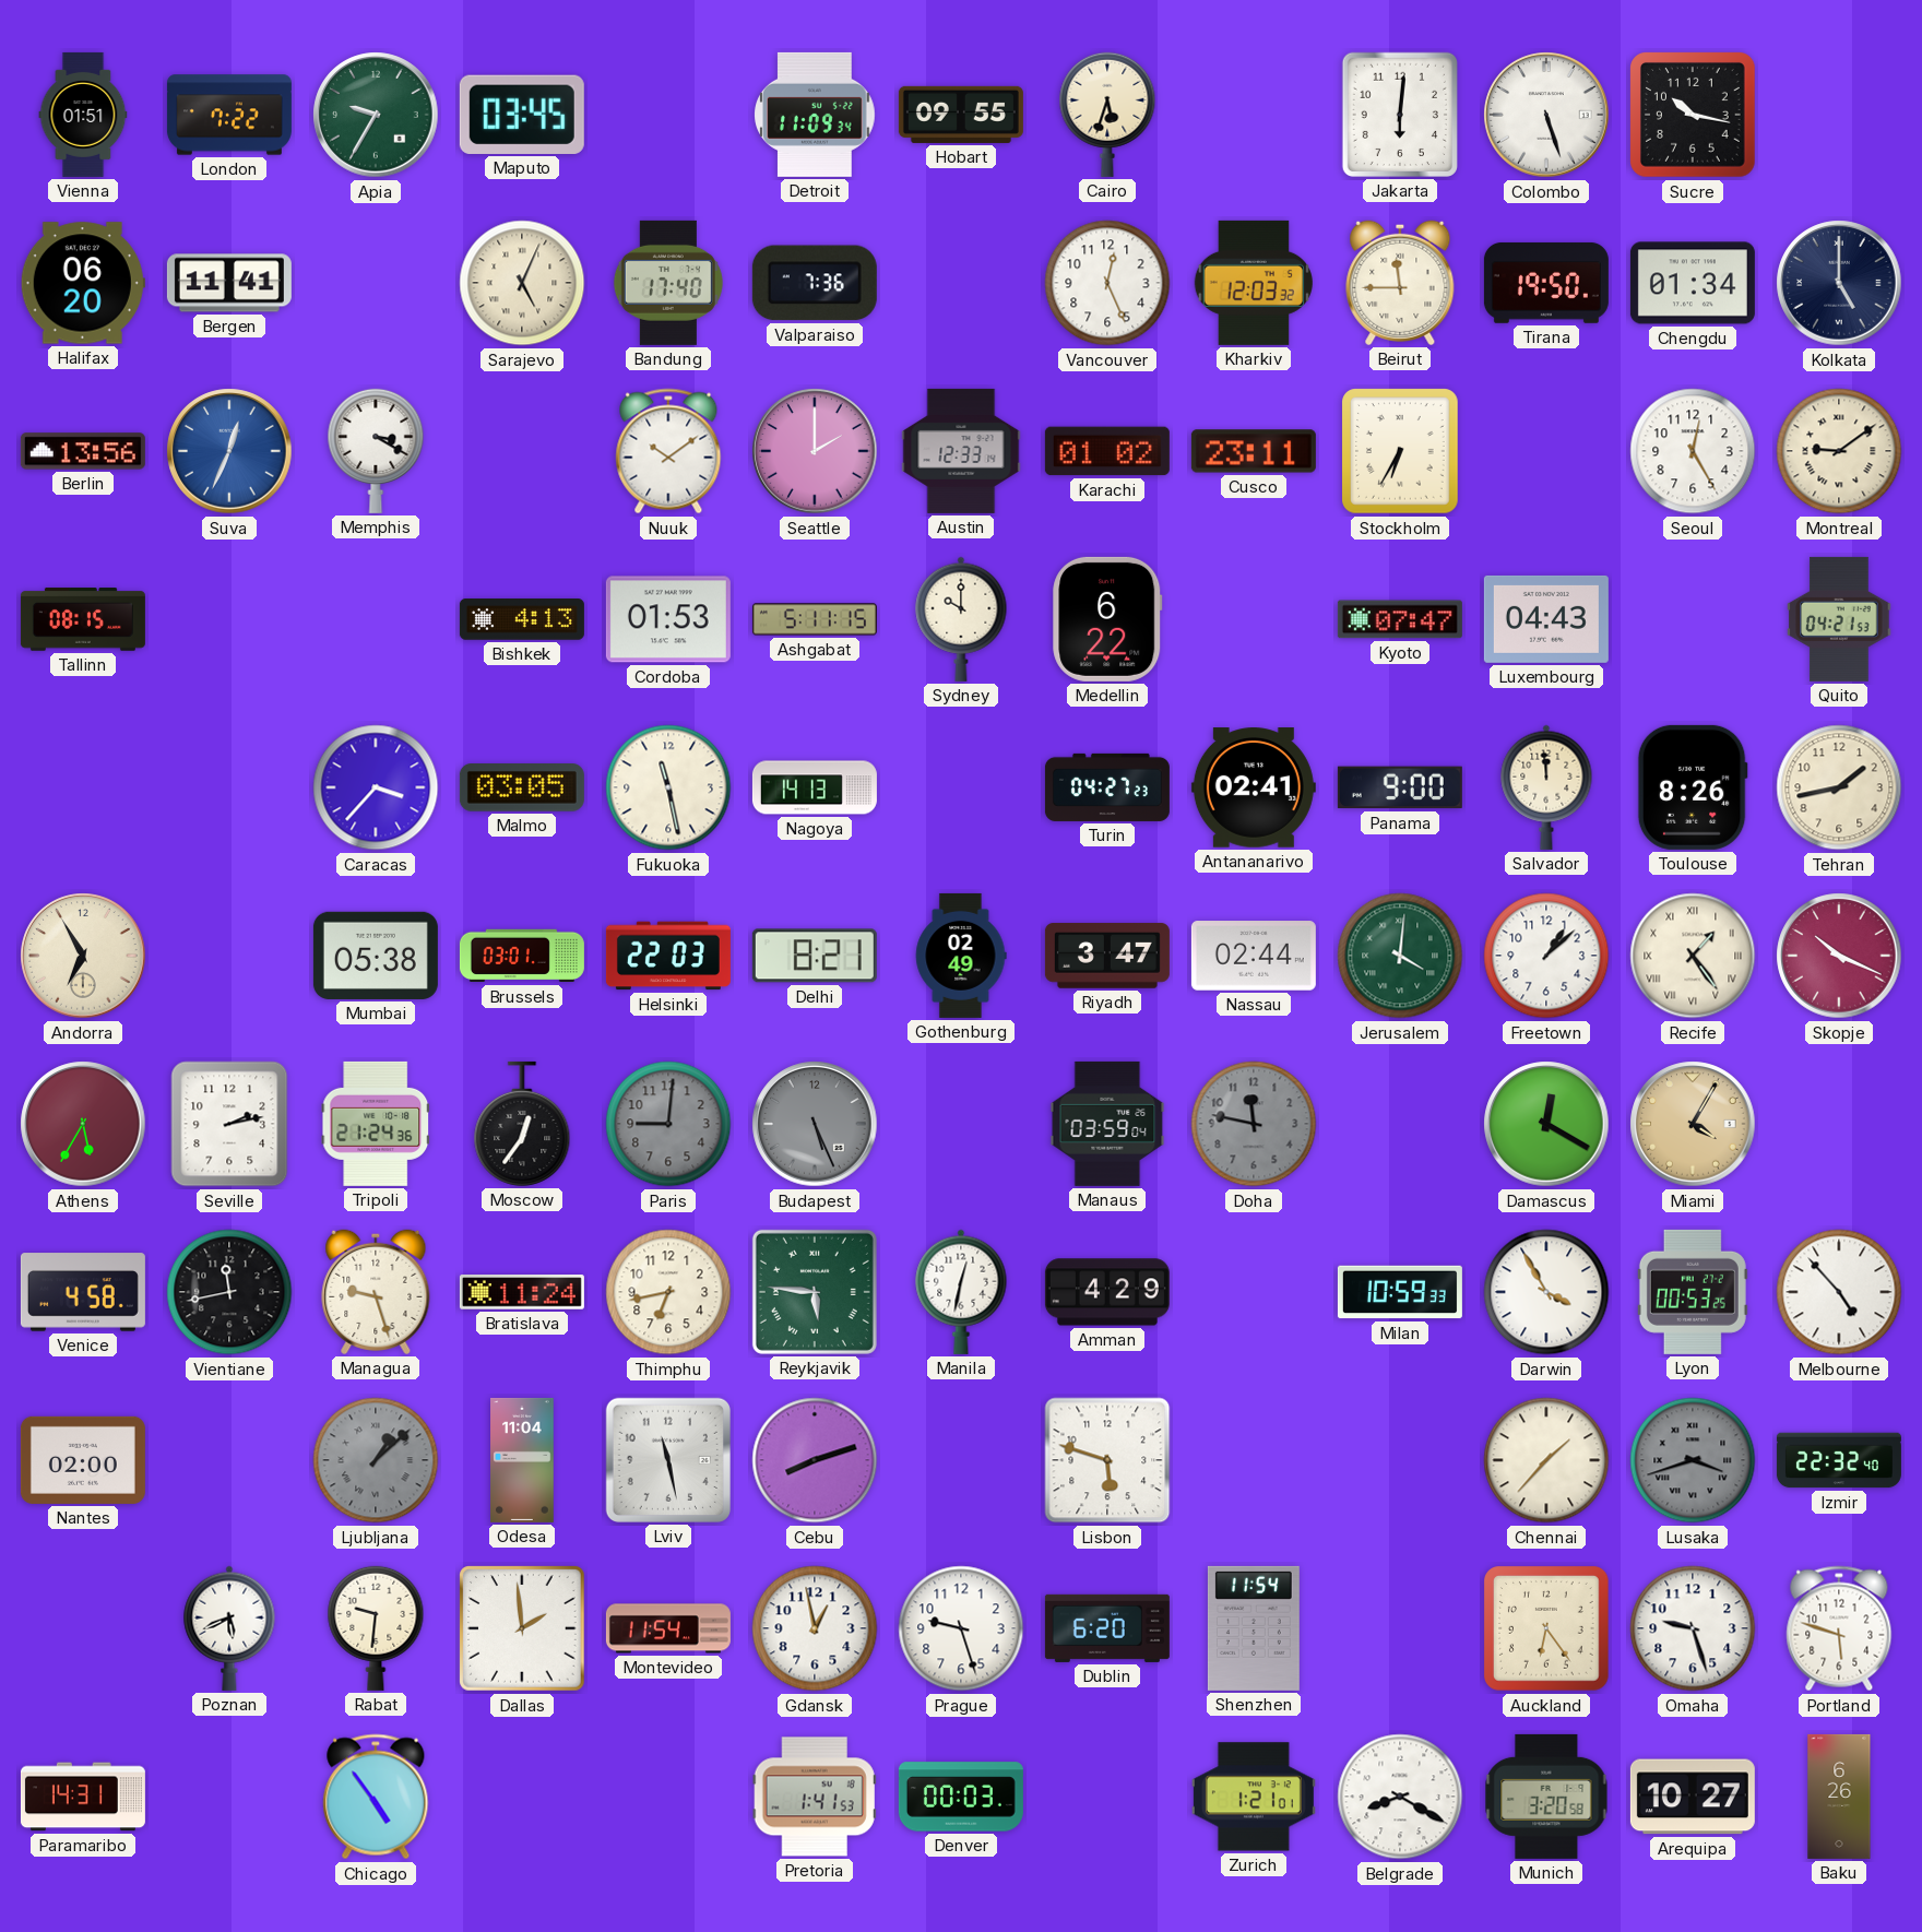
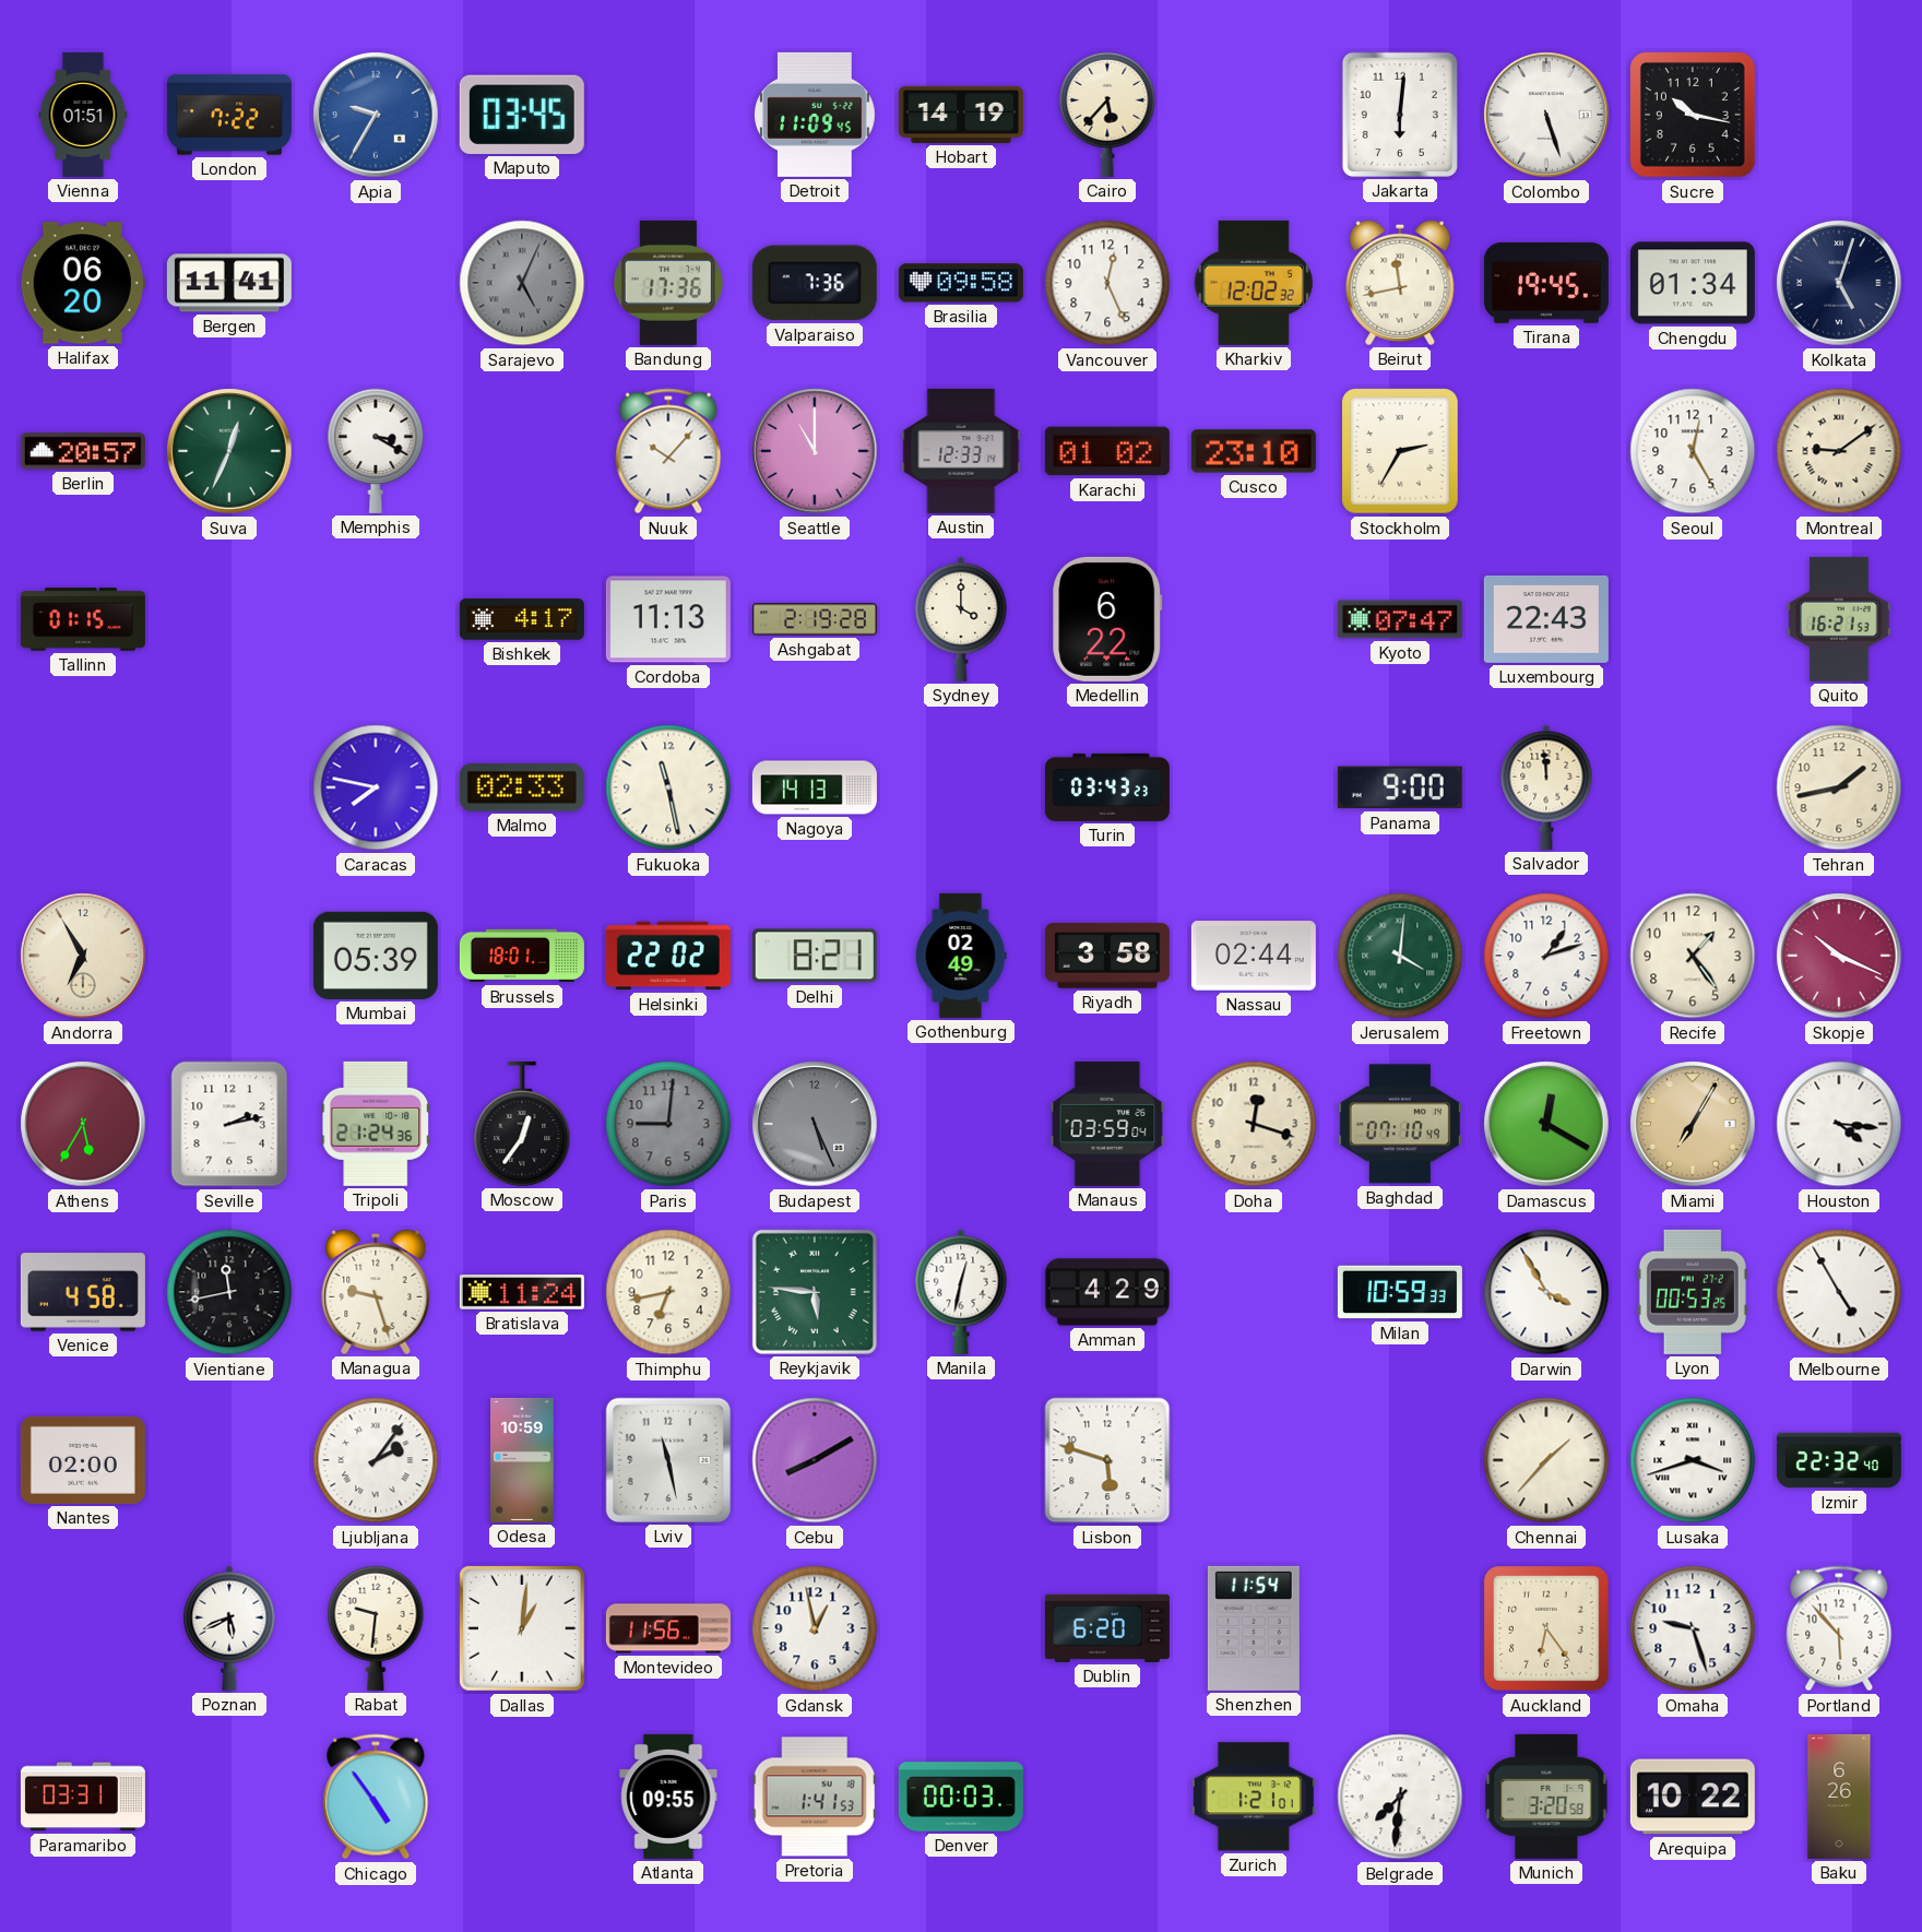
Apia dial: green -> blue (376, 115)
Detroit: 11:09:34 -> 11:09:45 (815, 115)
Hobart: 09:55 -> 14:19 (961, 115)
Cairo: 5:33 -> 5:37 (1107, 115)
Sarajevo dial: cream -> grey (522, 283)
Bandung: 17:40 -> 17:36 (668, 283)
Brasilia: none -> 09:58 (961, 283)
Kharkiv: 12:03 -> 12:02 (1254, 283)
Beirut: 11:45 -> 11:43 (1400, 283)
Tirana: 19:50 -> 19:45 (1546, 283)
Kolkata: 5:00 -> 5:03 (1839, 283)
Berlin: 13:56 -> 20:57 (83, 451)
Suva dial: blue -> green (229, 451)
Nuuk: 10:09 -> 10:07 (668, 451)
Seattle: 2:00 -> 11:00 (815, 451)
Cusco: 23:11 -> 23:10 (1254, 451)
Stockholm: 6:35 -> 2:35 (1400, 451)
Tallinn: 08:15 -> 01:15 (83, 619)
Bishkek: 4:13 -> 4:17 (522, 619)
Cordoba: 01:53 -> 11:13 (668, 619)
Ashgabat: 5:11 -> 2:19 (815, 619)
Sydney: 10:00 -> 4:00 (961, 619)
Luxembourg: 04:43 -> 22:43 (1546, 619)
Quito: 04:21 -> 16:21 (1839, 619)
Caracas: 3:37 -> 7:47 (376, 787)
Malmo: 03:05 -> 02:33 (522, 789)
Turin: 04:27 -> 03:43 (1107, 787)
Antananarivo: 02:41 -> none (1254, 787)
Toulouse: 8:26 -> none (1693, 787)
Mumbai: 05:38 -> 05:39 (376, 956)
Brussels: 03:01 -> 18:01 (522, 956)
Helsinki: 22:03 -> 22:02 (668, 956)
Riyadh: 3:47 -> 3:58 (1107, 956)
Freetown: 1:08 -> 1:12 (1546, 956)
Recife numerals: Roman -> Arabic (1693, 956)
Doha: 11:47 -> 12:18 (1254, 1124)
Doha dial: grey -> cream (1254, 1124)
Baghdad: none -> 07:10 (1400, 1124)
Miami: 4:05 -> 7:05 (1693, 1124)
Houston: none -> 4:16 (1839, 1124)
Melbourne: 4:53 -> 4:55 (1839, 1292)
Ljubljana: 1:08 -> 2:06 (376, 1460)
Ljubljana dial: grey -> white (376, 1460)
Odesa: 11:04 -> 10:59 (522, 1460)
Cebu: 8:12 -> 8:10 (815, 1460)
Lusaka dial: grey -> white (1693, 1460)
Dallas: 1:59 -> 1:01 (522, 1628)
Montevideo: 11:54 -> 11:56 (668, 1628)
Prague: 9:27 -> none (961, 1628)
Portland: 5:48 -> 5:53 (1839, 1628)
Paramaribo: 14:31 -> 03:31 (83, 1797)
Atlanta: none -> 09:55 (668, 1797)
Belgrade: 8:20 -> 7:31 (1400, 1797)
Arequipa: 10:27 -> 10:22 (1693, 1797)
